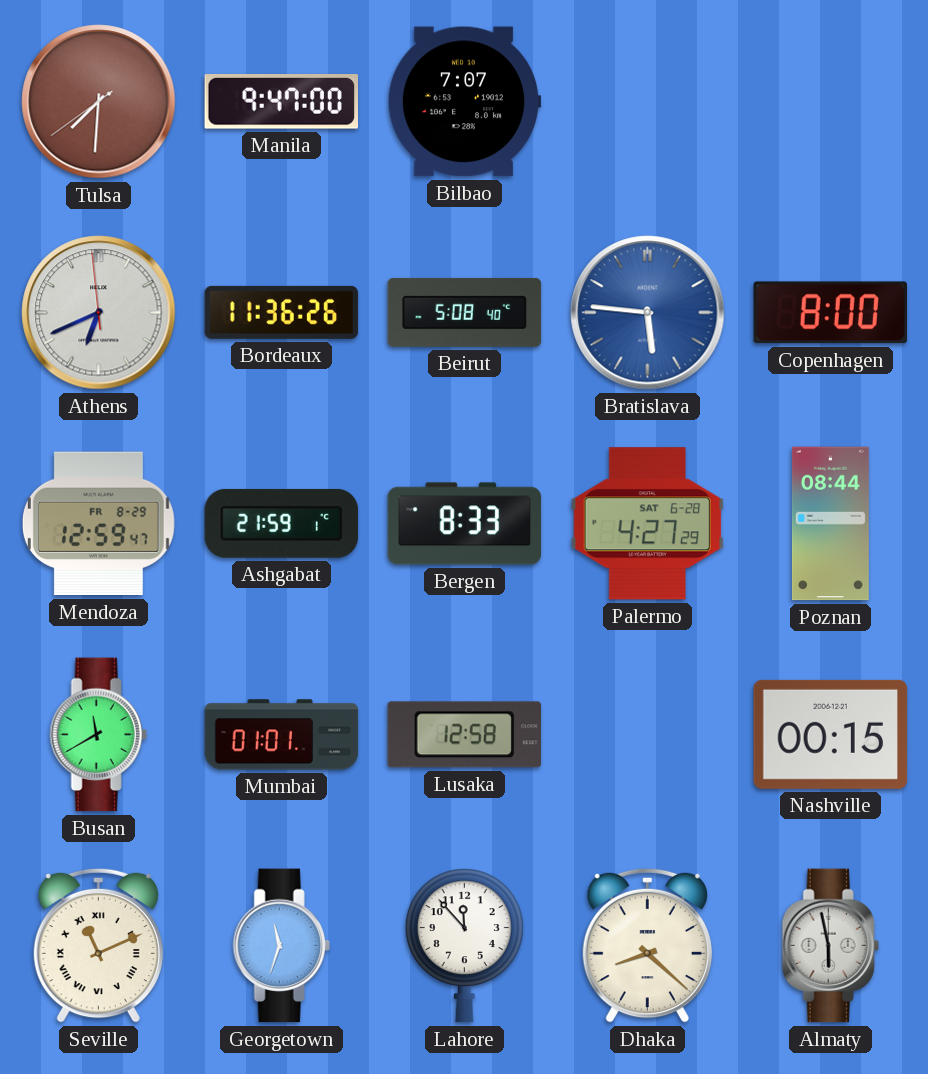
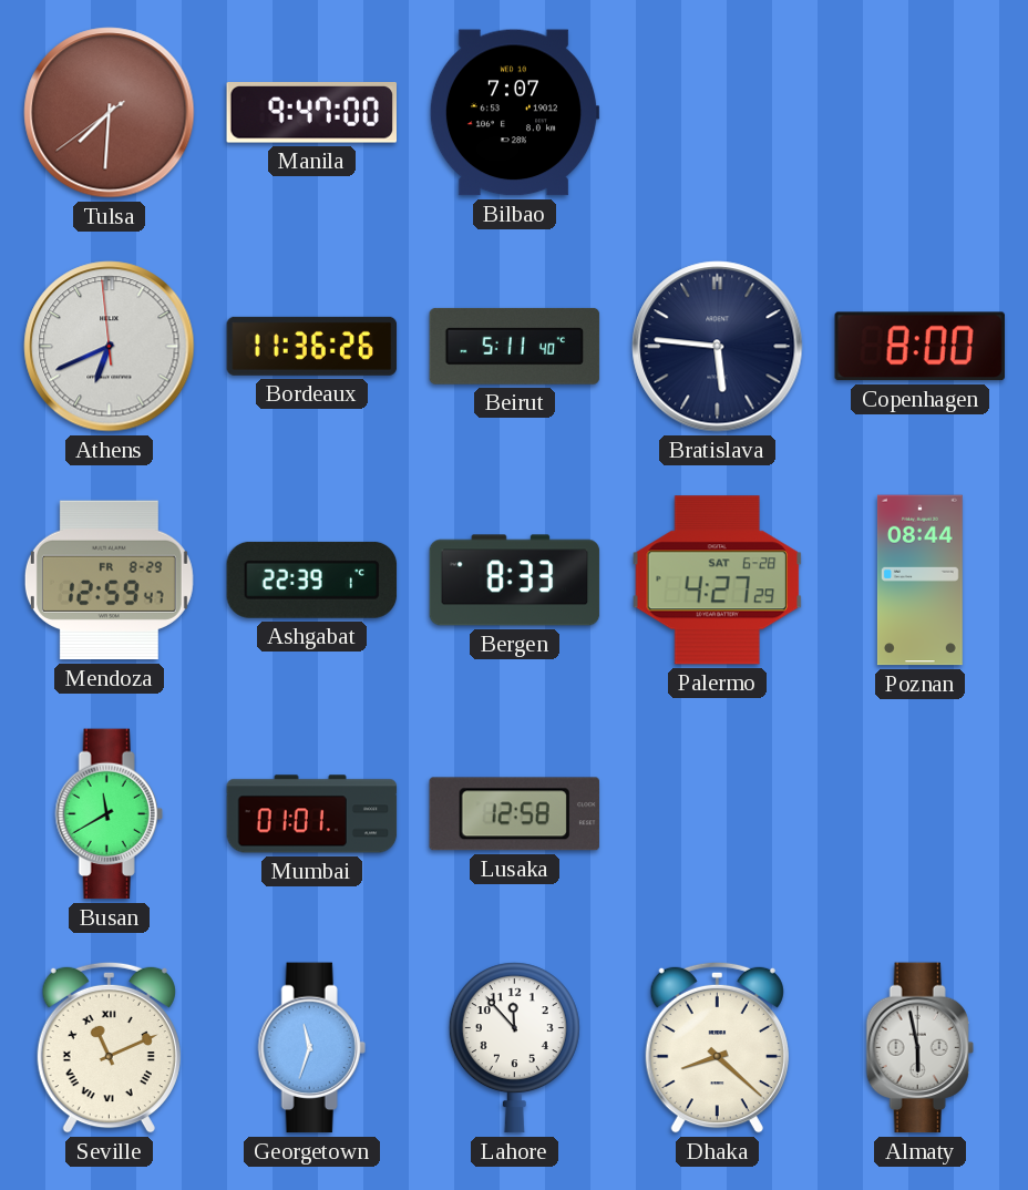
Beirut: 5:08 -> 5:11 (515, 346)
Bratislava dial: blue -> navy (718, 347)
Ashgabat: 21:59 -> 22:39 (312, 579)
Nashville: 00:15 -> none (831, 734)
